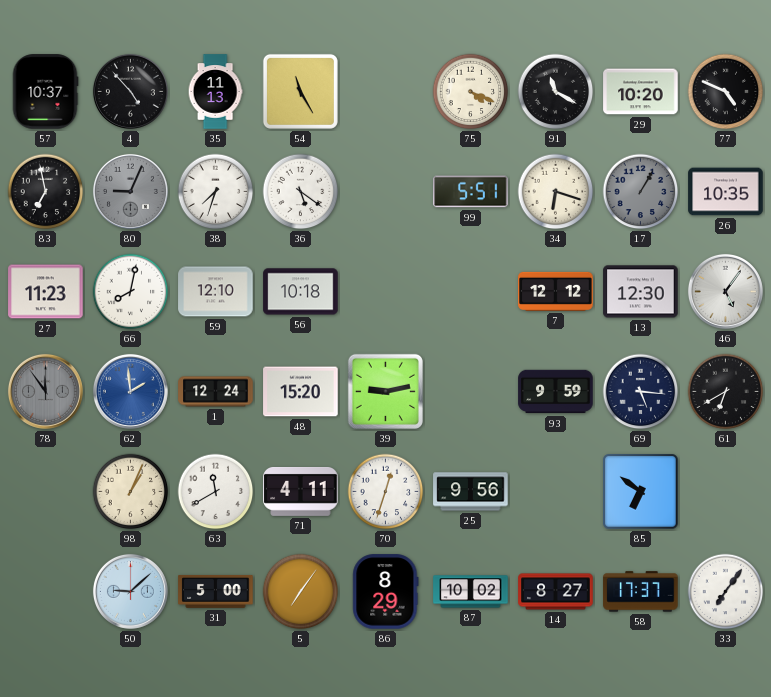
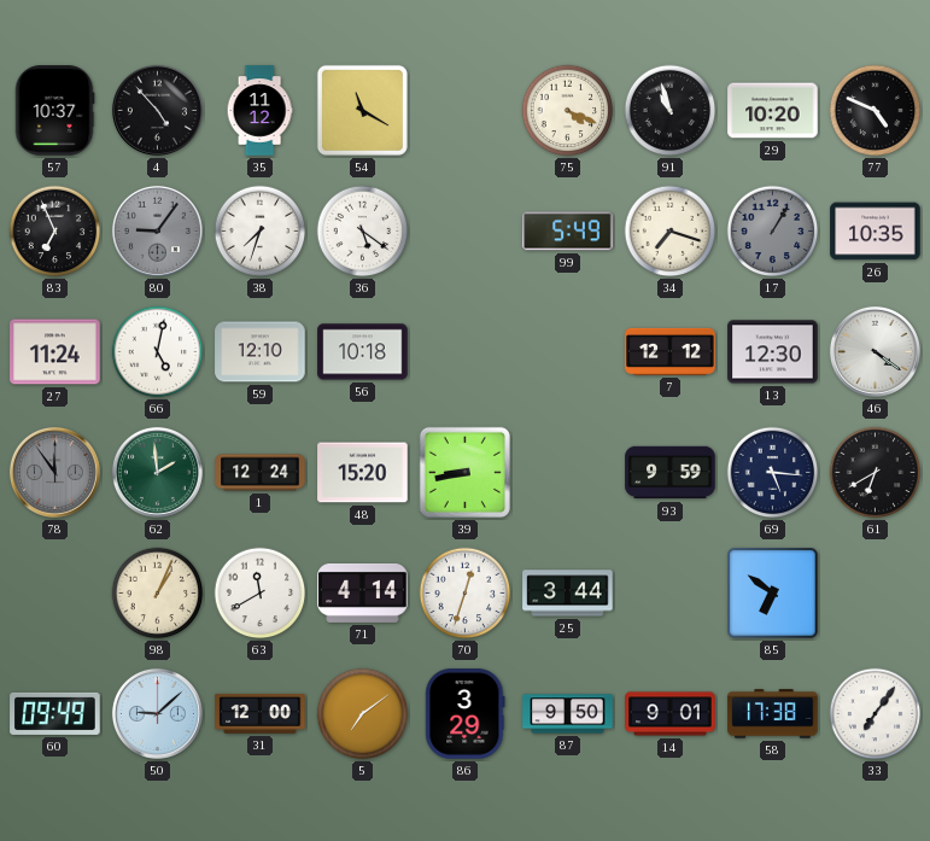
35: 11:13 -> 11:12 (259, 111)
54: 11:25 -> 11:20 (362, 110)
91: 11:20 -> 10:57 (671, 111)
83: 6:58 -> 6:56 (55, 232)
80: 9:04 -> 9:06 (157, 230)
99: 5:51 -> 5:49 (568, 232)
34: 6:18 -> 7:18 (671, 232)
27: 11:23 -> 11:24 (55, 352)
66: 8:02 -> 5:02 (158, 352)
46: 5:06 -> 4:21 (875, 351)
62 dial: blue -> green (157, 472)
39: 9:13 -> 8:43 (464, 472)
71: 4:11 -> 4:14 (363, 592)
25: 9:56 -> 3:44 (568, 594)
60: none -> 09:49 (55, 713)
31: 5:00 -> 12:00 (261, 713)
5: 7:06 -> 7:09 (363, 714)
86: 8:29 -> 3:29 (466, 714)
87: 10:02 -> 9:50 (568, 714)
14: 8:27 -> 9:01 (671, 714)
58: 17:37 -> 17:38 (773, 714)
